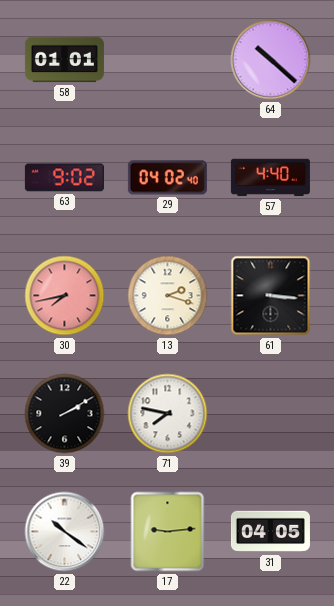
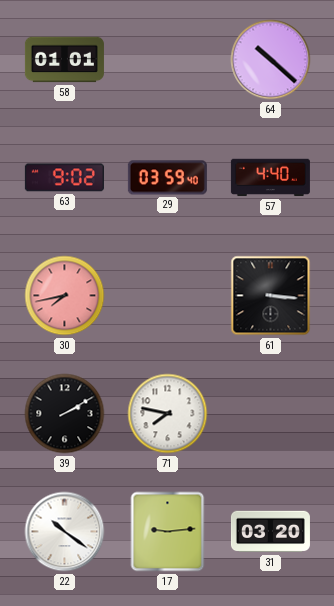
29: 04:02 -> 03:59 (167, 178)
13: 2:18 -> none (168, 296)
31: 04:05 -> 03:20 (270, 532)
